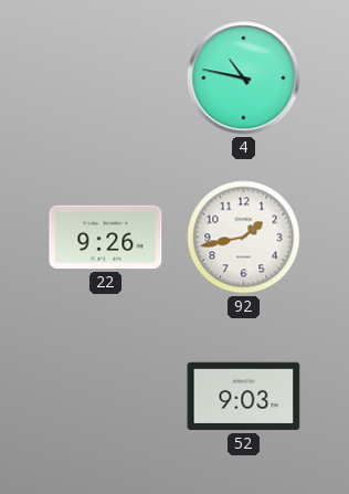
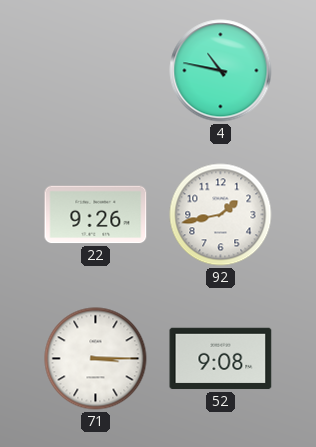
71: none -> 3:15 (96, 359)
52: 9:03 -> 9:08 (221, 359)
